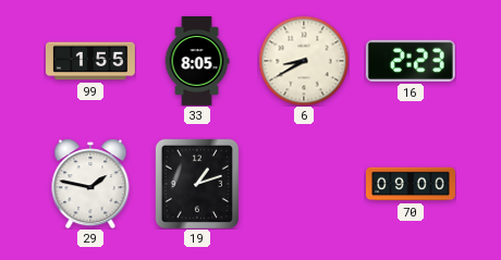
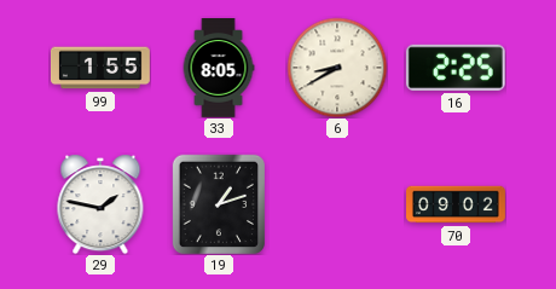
16: 2:23 -> 2:25 (456, 68)
70: 09:00 -> 09:02 (457, 204)
